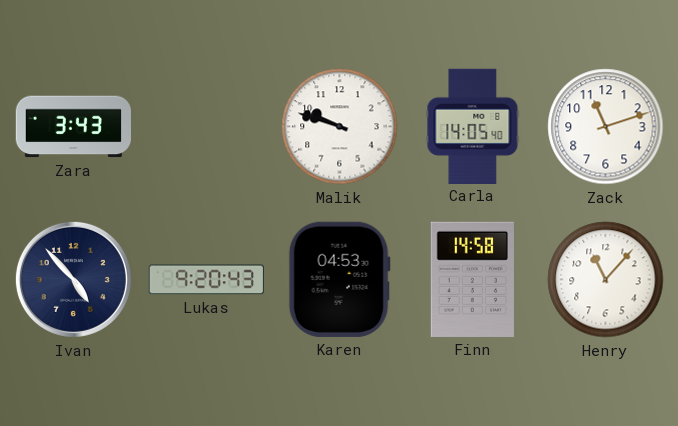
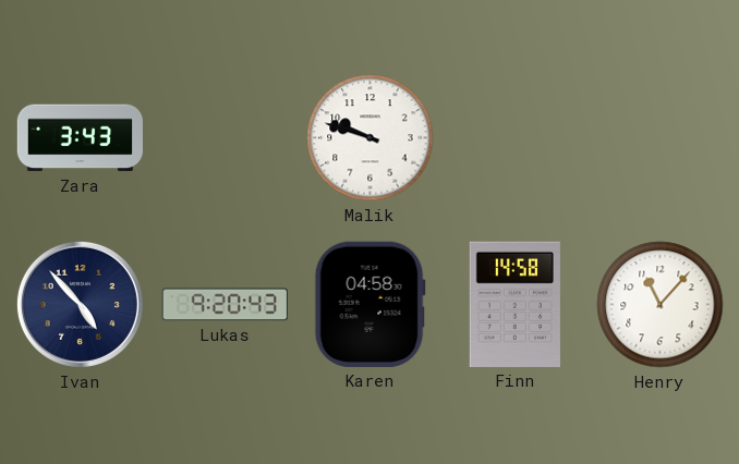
Carla: 14:05 -> none (473, 126)
Zack: 11:12 -> none (606, 127)
Karen: 04:53 -> 04:58 (370, 304)
